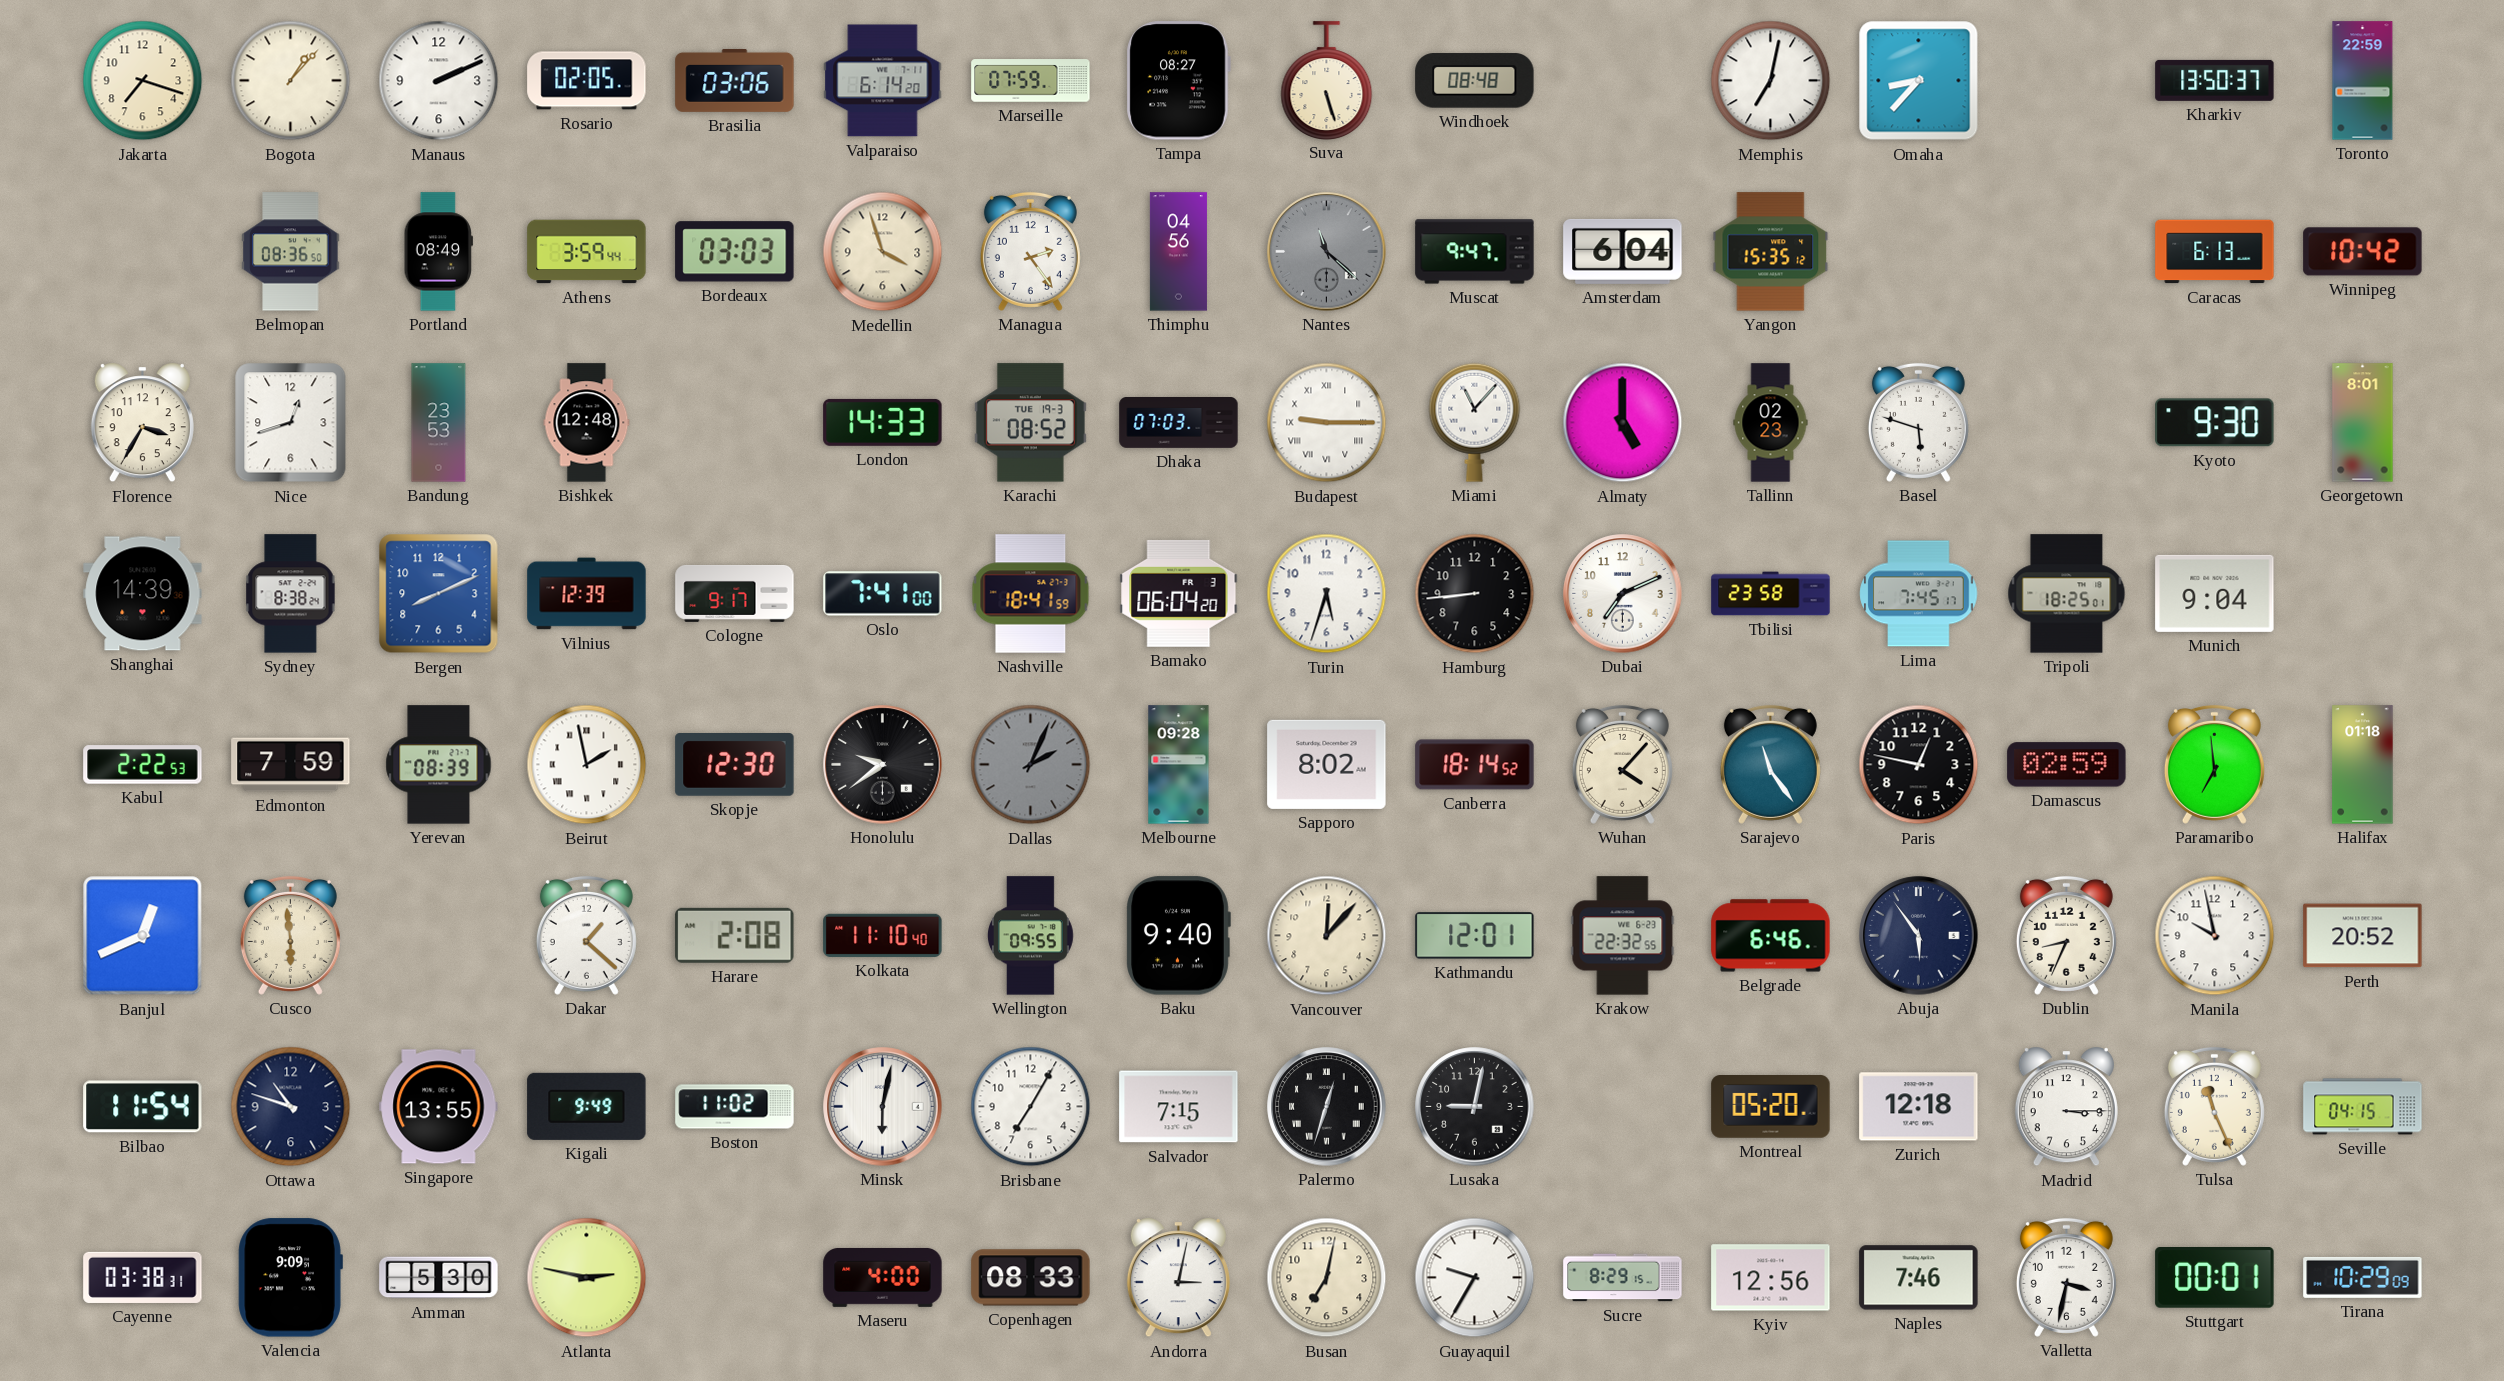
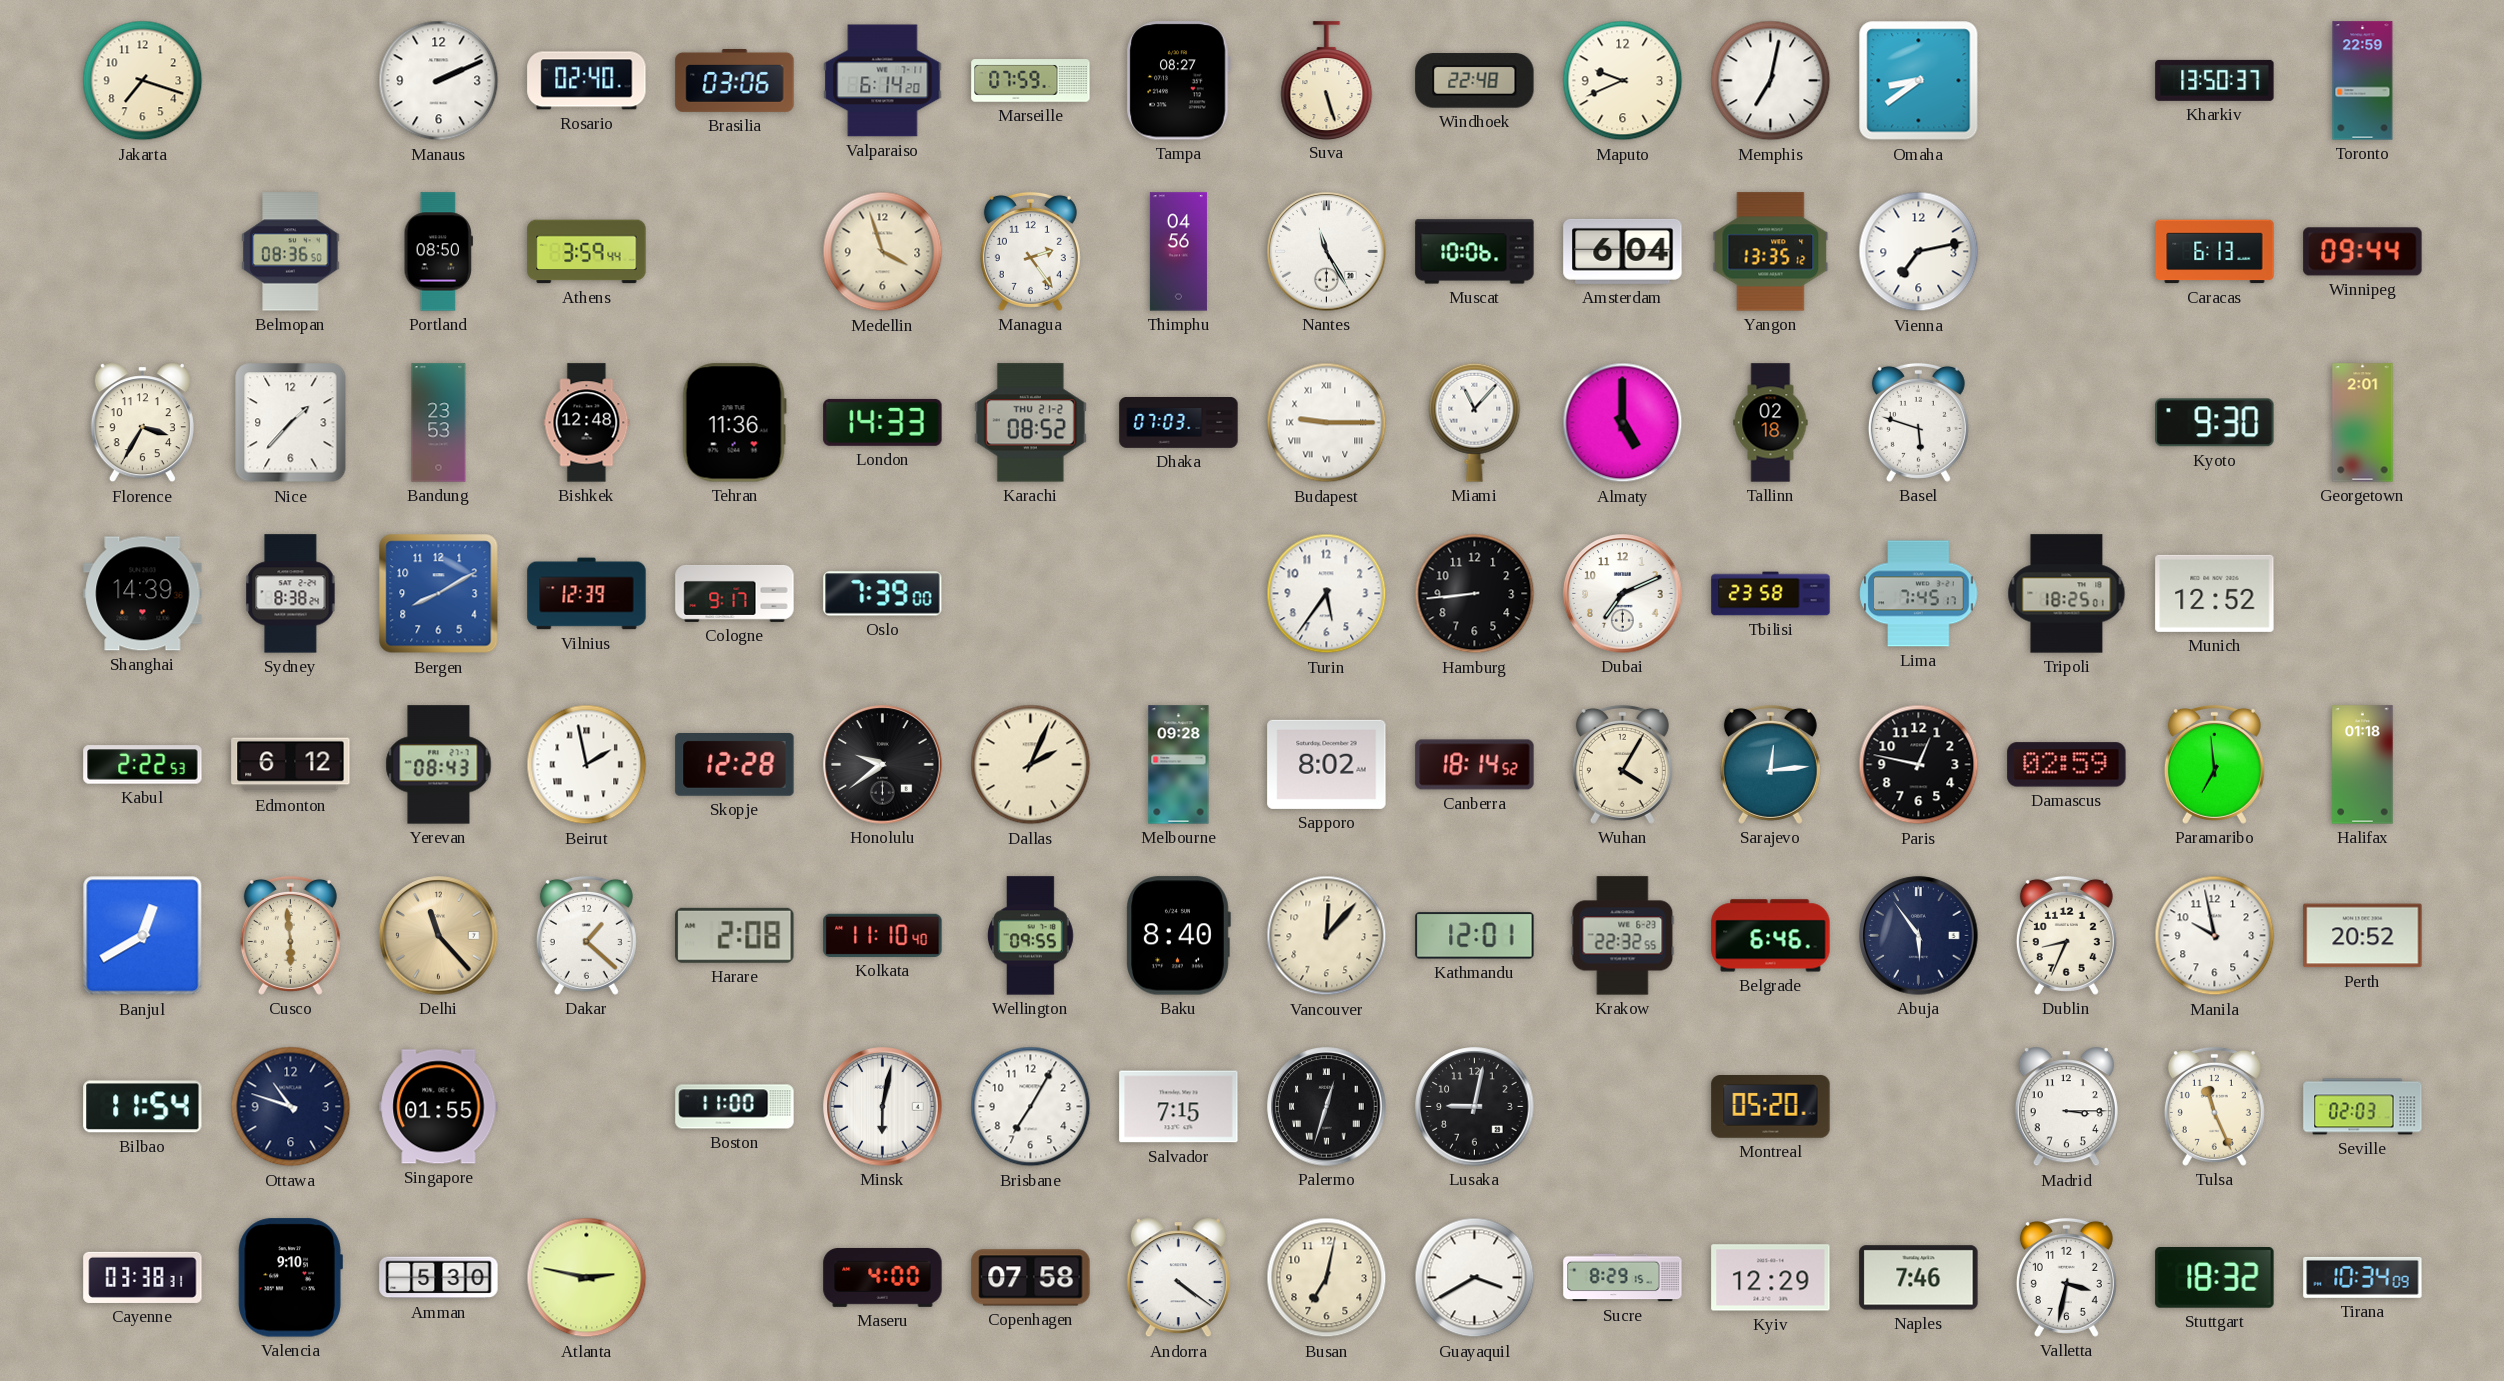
Bogota: 1:07 -> none (291, 81)
Rosario: 02:05 -> 02:40 (587, 81)
Windhoek: 08:48 -> 22:48 (1475, 81)
Maputo: none -> 9:41 (1623, 81)
Omaha: 8:37 -> 8:39 (1919, 81)
Portland: 08:49 -> 08:50 (438, 252)
Bordeaux: 03:03 -> none (735, 252)
Nantes: 11:22 -> 11:25 (1327, 252)
Nantes dial: grey -> white (1327, 252)
Muscat: 9:47 -> 10:06 (1475, 252)
Yangon: 15:35 -> 13:35 (1771, 252)
Vienna: none -> 7:13 (1919, 252)
Winnipeg: 10:42 -> 09:44 (2363, 252)
Nice: 12:42 -> 1:37 (291, 423)
Tehran: none -> 11:36 (734, 423)
Karachi date: TUE 19-3 -> THU 21-2 (1030, 423)
Tallinn: 02:23 -> 02:18 (1771, 423)
Georgetown: 8:01 -> 2:01 (2363, 423)
Bergen: 8:11 -> 8:10 (439, 594)
Oslo: 7:41 -> 7:39 (883, 594)
Nashville: 18:41 -> none (1031, 594)
Bamako: 06:04 -> none (1179, 593)
Turin: 5:33 -> 5:36 (1327, 594)
Munich: 9:04 -> 12:52 (2215, 593)
Edmonton: 7:59 -> 6:12 (291, 765)
Yerevan: 08:39 -> 08:43 (439, 765)
Skopje: 12:30 -> 12:28 (735, 765)
Dallas dial: grey -> cream (1031, 765)
Wuhan: 4:07 -> 4:05 (1622, 764)
Sarajevo: 11:24 -> 12:14 (1770, 764)
Banjul: 12:41 -> 12:40 (143, 936)
Delhi: none -> 11:23 (439, 936)
Baku: 9:40 -> 8:40 (1178, 936)
Singapore: 13:55 -> 01:55 (439, 1107)
Kigali: 9:49 -> none (587, 1106)
Boston: 11:02 -> 11:00 (735, 1107)
Zurich: 12:18 -> none (1919, 1107)
Seville: 04:15 -> 02:03 (2363, 1107)
Valencia: 9:09 -> 9:10 (290, 1278)
Copenhagen: 08:33 -> 07:58 (1031, 1278)
Andorra: 3:02 -> 4:21 (1178, 1278)
Guayaquil: 9:35 -> 3:40 (1475, 1278)
Kyiv: 12:56 -> 12:29 (1771, 1278)
Stuttgart: 00:01 -> 18:32 (2215, 1278)
Tirana: 10:29 -> 10:34 (2363, 1277)
